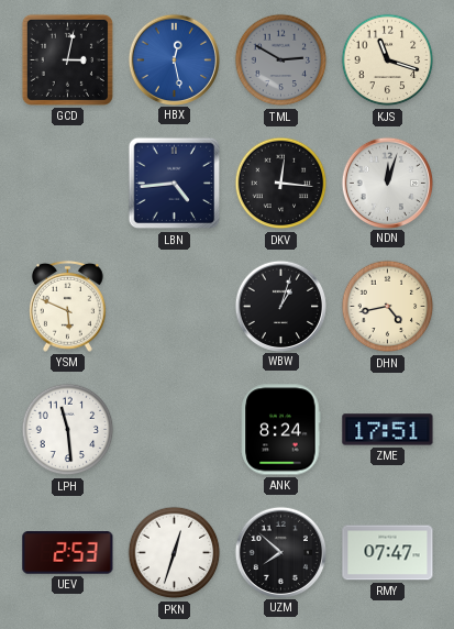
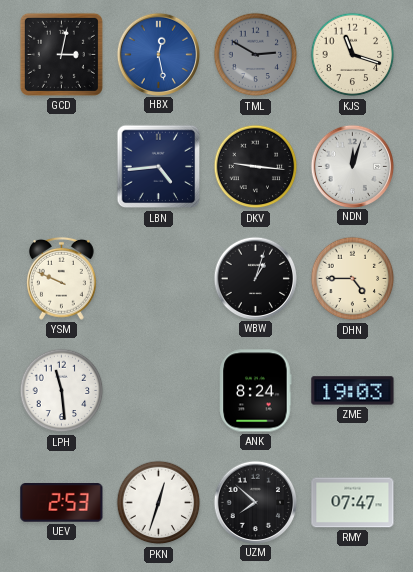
DKV: 12:16 -> 9:16 (256, 167)
YSM: 5:49 -> 9:49 (62, 278)
DHN: 4:43 -> 4:45 (353, 279)
ZME: 17:51 -> 19:03 (353, 391)
